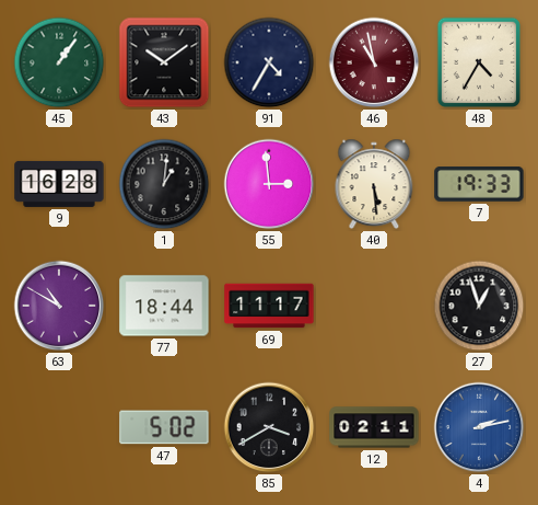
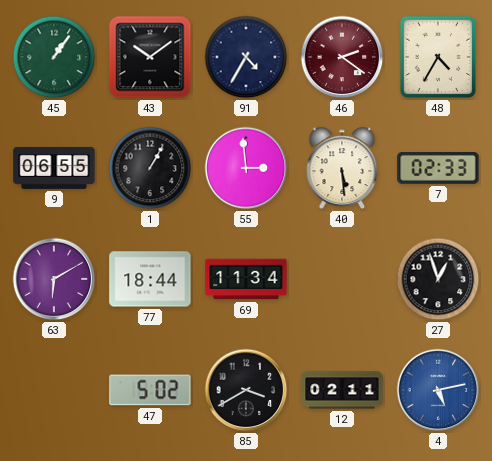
46: 10:58 -> 2:21 (342, 57)
9: 16:28 -> 06:55 (54, 168)
1: 1:01 -> 1:05 (150, 168)
7: 19:33 -> 02:33 (438, 169)
63: 10:50 -> 6:10 (54, 279)
69: 11:17 -> 11:34 (246, 279)
4: 2:13 -> 5:13 (438, 390)
